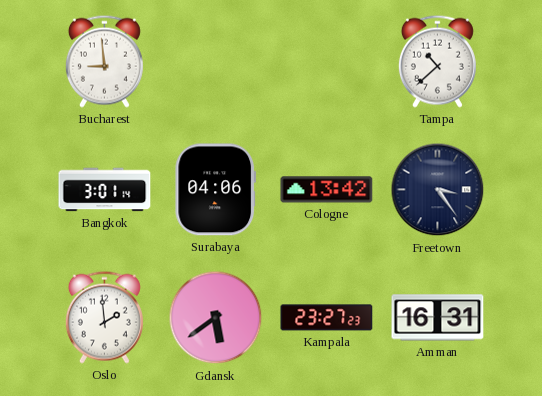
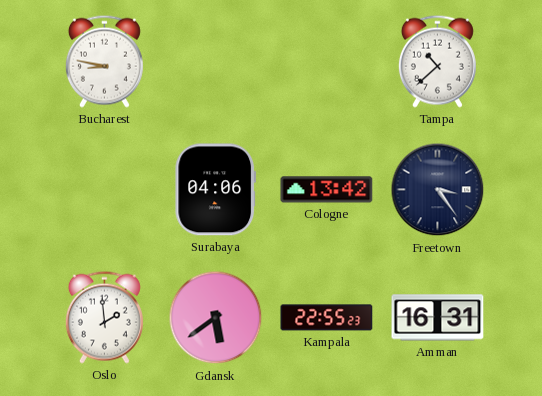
Bucharest: 8:59 -> 8:47 (104, 61)
Bangkok: 3:01 -> none (105, 190)
Kampala: 23:27 -> 22:55 (327, 318)
